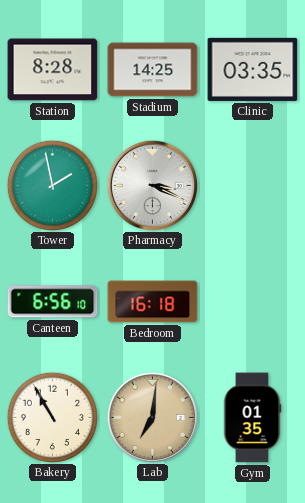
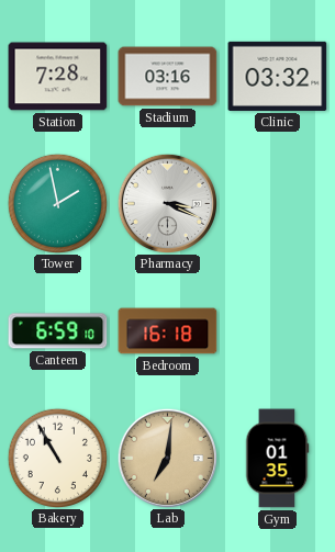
Station: 8:28 -> 7:28 (58, 77)
Stadium: 14:25 -> 03:16 (168, 77)
Clinic: 03:35 -> 03:32 (278, 76)
Canteen: 6:56 -> 6:59 (58, 331)
